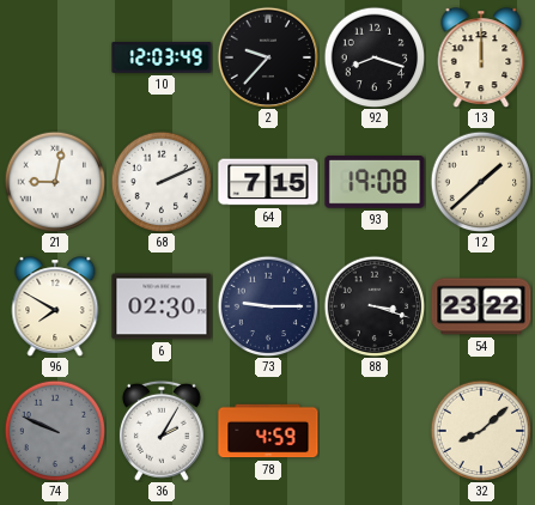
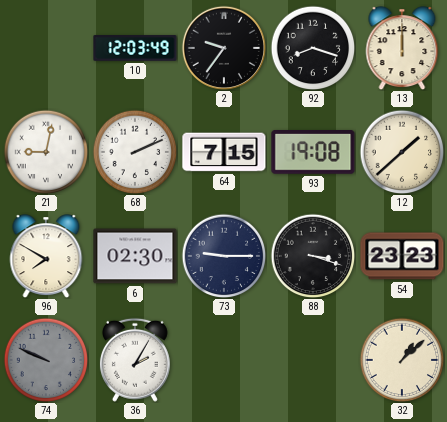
2: 9:37 -> 9:36 (224, 48)
54: 23:22 -> 23:23 (402, 256)
78: 4:59 -> none (268, 431)
32: 8:08 -> 1:08 (402, 360)
